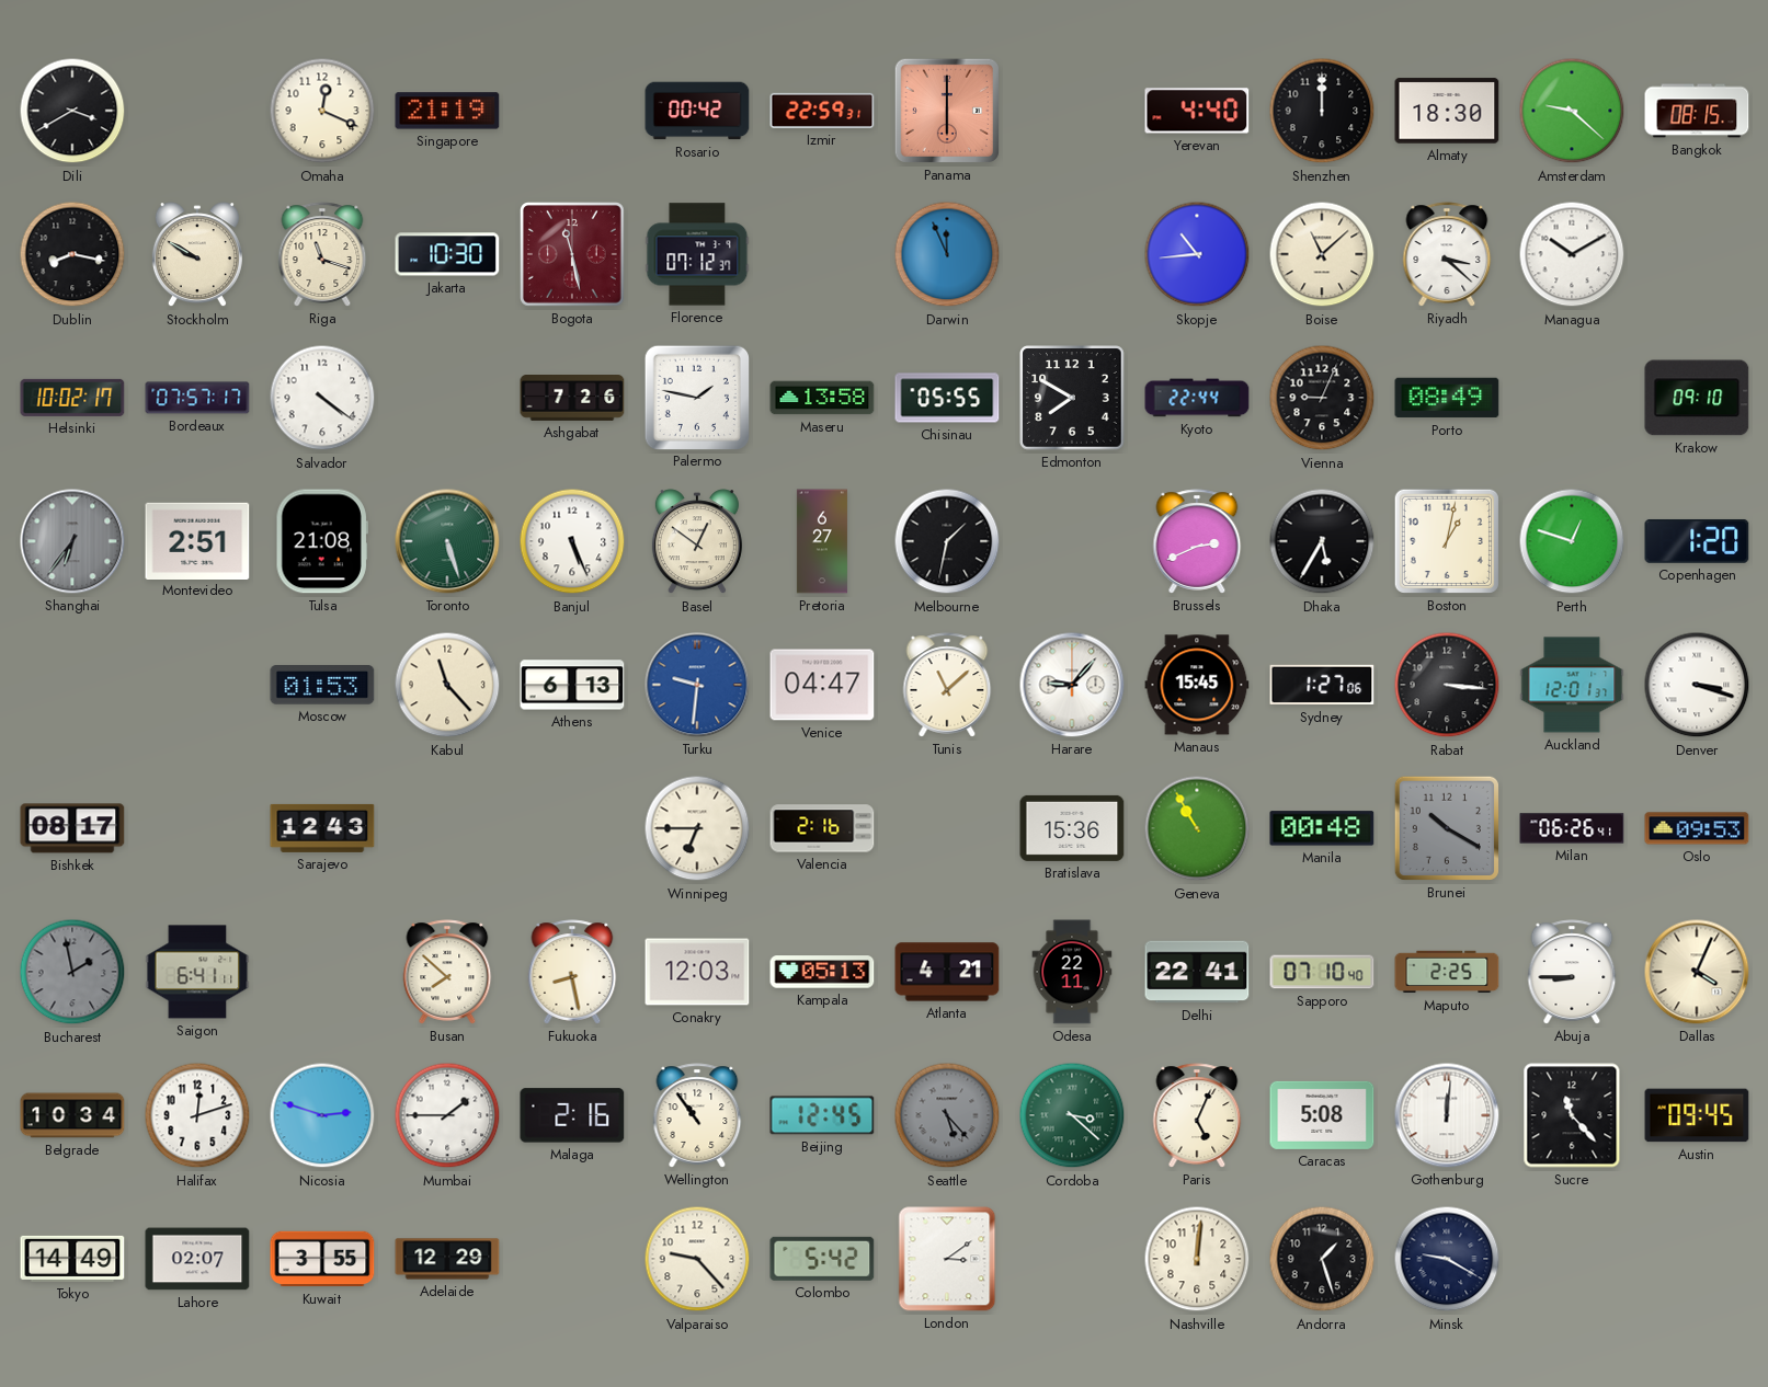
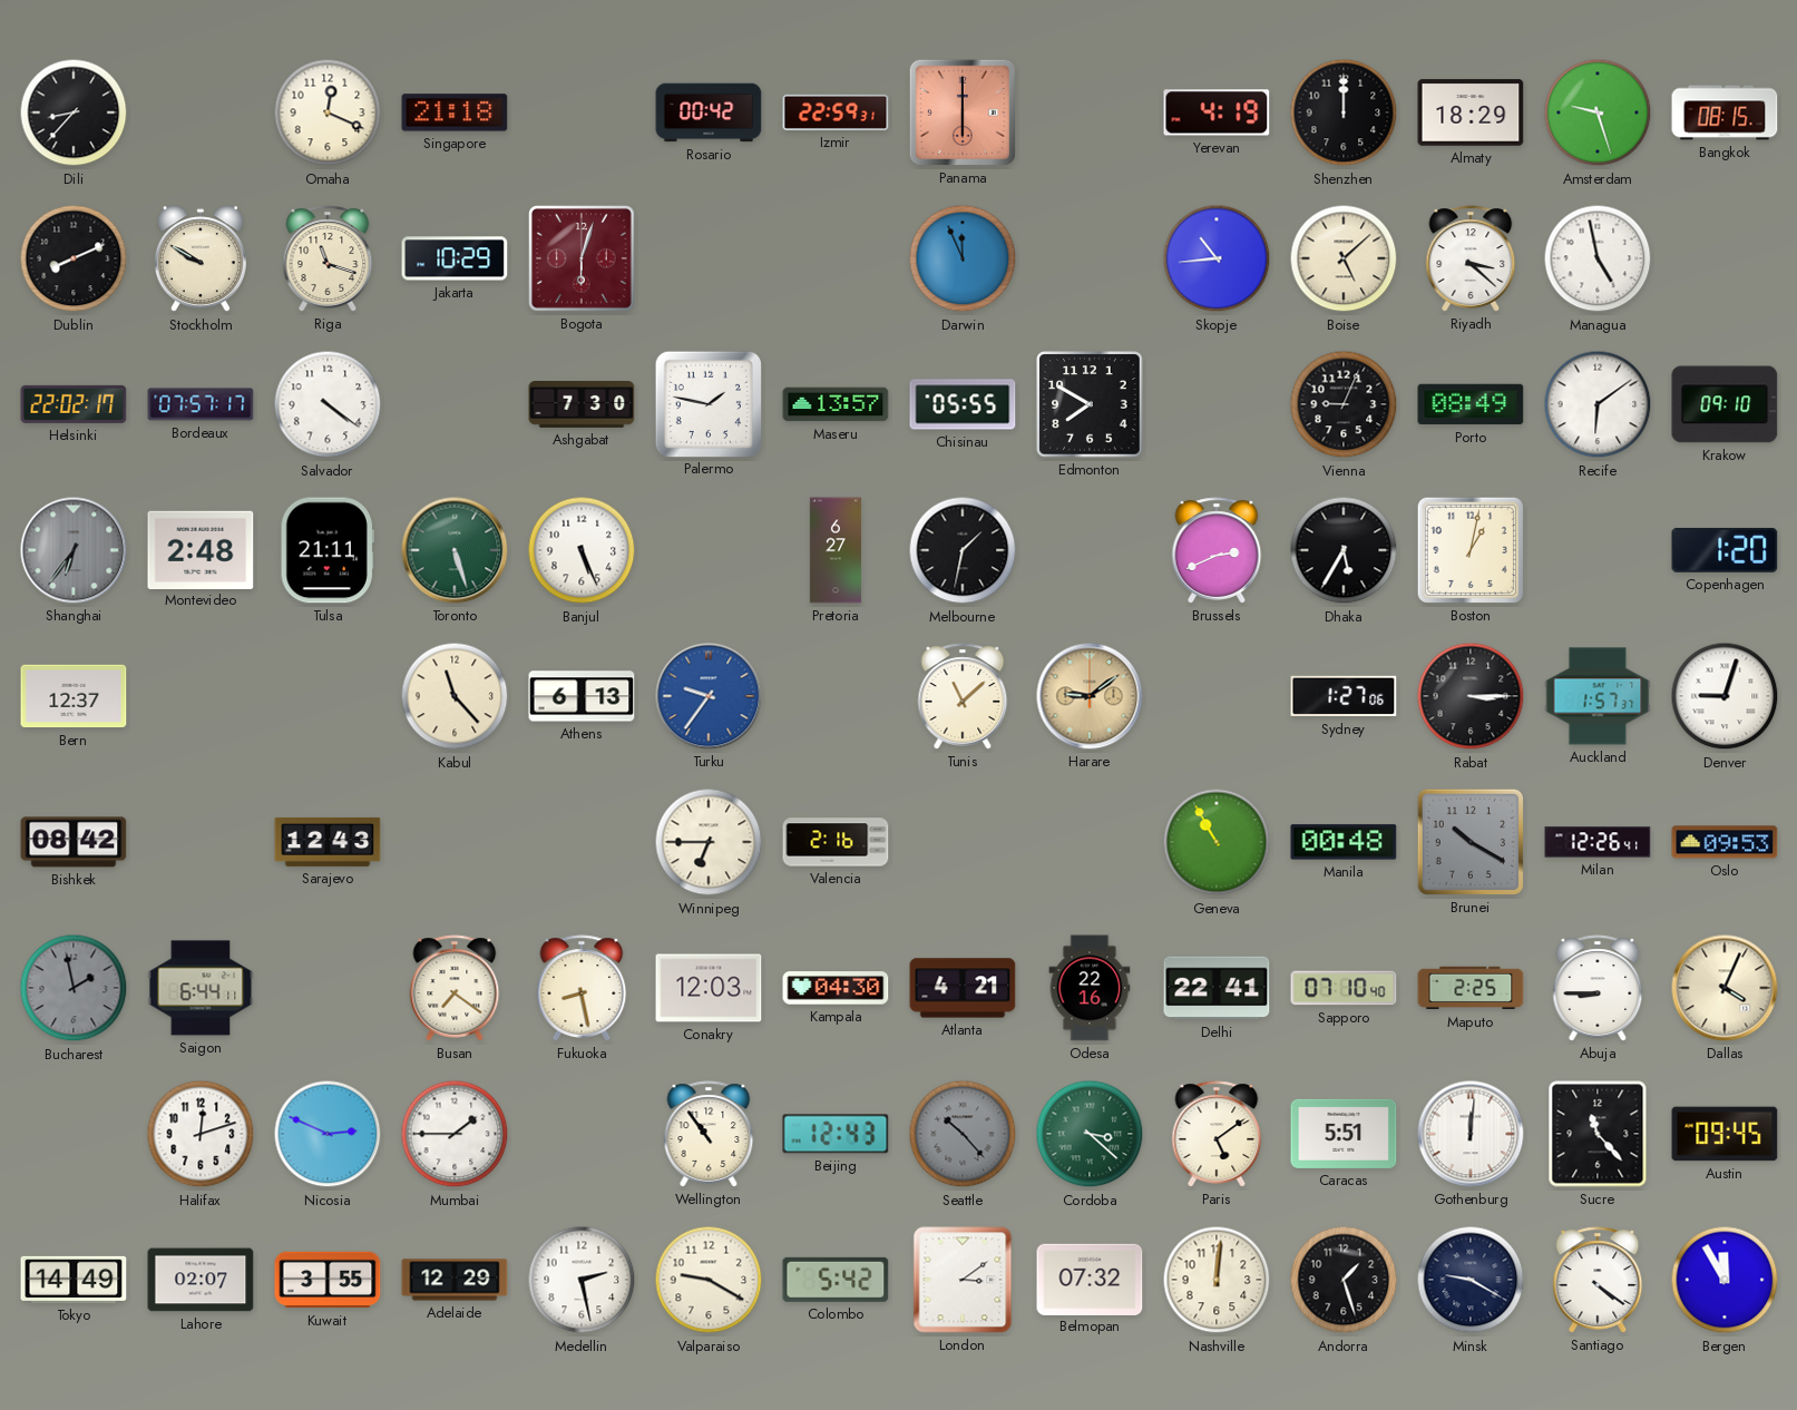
Dili: 3:40 -> 8:37 (74, 112)
Singapore: 21:19 -> 21:18 (455, 112)
Yerevan: 4:40 -> 4:19 (1217, 112)
Almaty: 18:30 -> 18:29 (1471, 112)
Amsterdam: 9:22 -> 9:27 (1598, 112)
Dublin: 8:17 -> 8:11 (74, 258)
Jakarta: 10:30 -> 10:29 (455, 258)
Bogota: 11:28 -> 6:03 (583, 260)
Florence: 07:12 -> none (697, 254)
Boise: 11:08 -> 5:08 (1344, 258)
Managua: 10:10 -> 4:58 (1598, 258)
Helsinki: 10:02 -> 22:02 (74, 404)
Ashgabat: 7:26 -> 7:30 (582, 405)
Maseru: 13:58 -> 13:57 (836, 404)
Kyoto: 22:44 -> none (1197, 398)
Recife: none -> 6:09 (1598, 404)
Montevideo: 2:51 -> 2:48 (201, 549)
Tulsa: 21:08 -> 21:11 (328, 550)
Basel: 12:51 -> none (697, 542)
Perth: 12:48 -> none (1572, 541)
Bern: none -> 12:37 (74, 696)
Moscow: 01:53 -> none (322, 686)
Turku: 9:31 -> 9:36 (709, 696)
Venice: 04:47 -> none (822, 685)
Harare: 9:07 -> 9:09 (1090, 696)
Harare dial: white -> champagne (1090, 696)
Manaus: 15:45 -> none (1197, 685)
Rabat: 3:16 -> 3:15 (1471, 696)
Auckland: 12:01 -> 1:57 (1598, 696)
Denver: 3:18 -> 9:03 (1725, 696)
Bishkek: 08:17 -> 08:42 (74, 842)
Bratislava: 15:36 -> none (1072, 828)
Milan: 06:26 -> 12:26 (1598, 842)
Saigon: 6:41 -> 6:44 (201, 988)
Busan: 7:52 -> 7:21 (455, 988)
Kampala: 05:13 -> 04:30 (836, 988)
Odesa: 22:11 -> 22:16 (1090, 988)
Belgrade: 10:34 -> none (72, 1115)
Nicosia: 2:48 -> 2:49 (328, 1134)
Malaga: 2:16 -> none (572, 1115)
Beijing: 12:45 -> 12:43 (836, 1134)
Seattle: 5:23 -> 10:23 (963, 1134)
Paris: 5:04 -> 5:09 (1217, 1134)
Caracas: 5:08 -> 5:51 (1344, 1134)
Medellin: none -> 2:28 (582, 1280)
Valparaiso: 9:23 -> 9:20 (709, 1280)
Belmopan: none -> 07:32 (1090, 1279)
Santiago: none -> 4:21 (1598, 1280)
Bergen: none -> 11:55 (1725, 1280)
